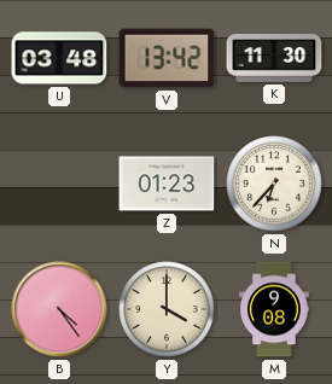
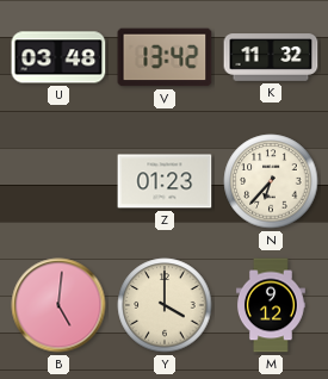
K: 11:30 -> 11:32 (271, 57)
B: 4:24 -> 5:01 (58, 305)
M: 9:08 -> 9:12 (271, 305)
